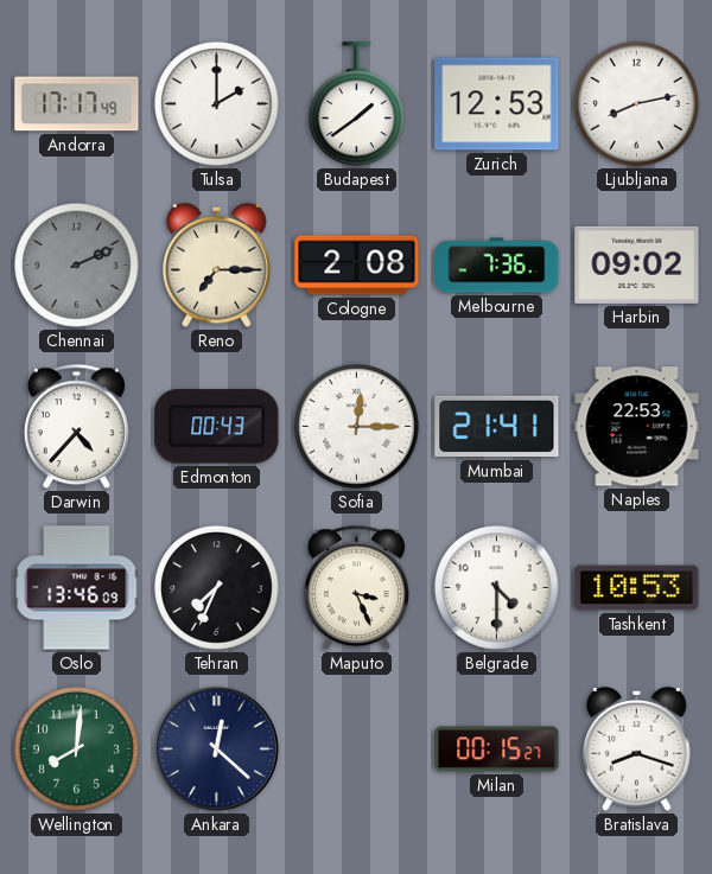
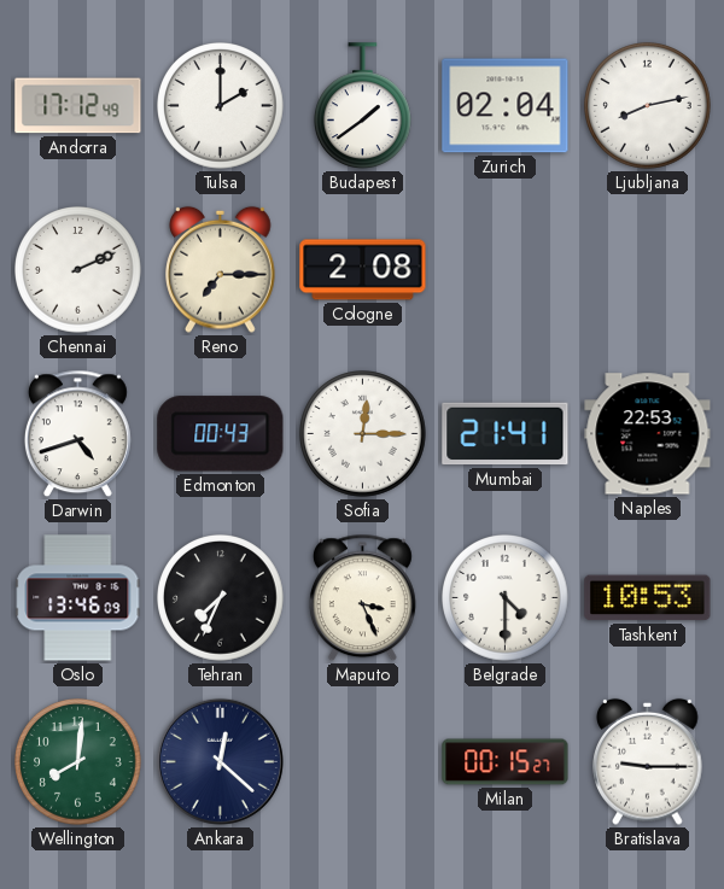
Andorra: 17:17 -> 17:12 (78, 106)
Zurich: 12:53 -> 02:04 (506, 106)
Chennai dial: grey -> white (78, 270)
Melbourne: 7:36 -> none (497, 266)
Harbin: 09:02 -> none (637, 264)
Darwin: 4:37 -> 4:42 (77, 434)
Bratislava: 8:18 -> 9:15 (648, 761)
